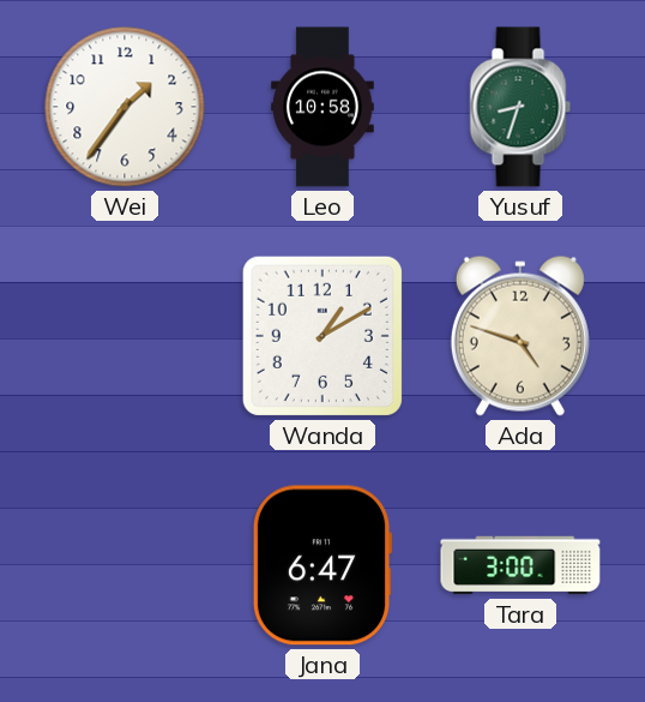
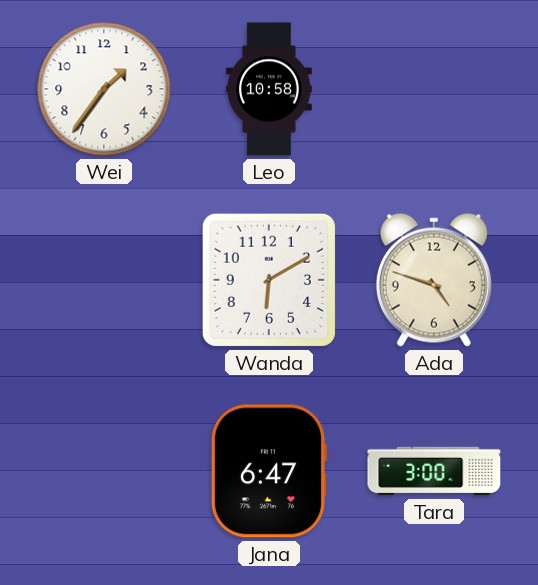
Yusuf: 8:33 -> none (520, 107)
Wanda: 1:10 -> 6:10 (269, 280)
